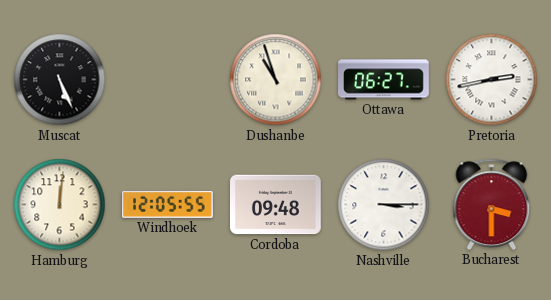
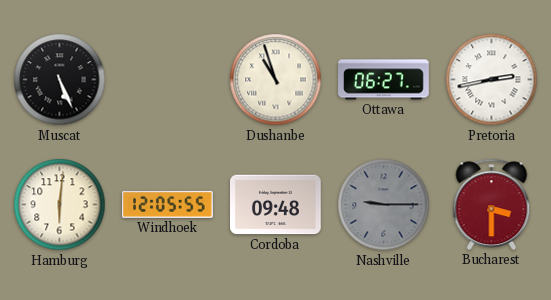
Hamburg: 12:01 -> 6:01 (60, 205)
Nashville: 3:15 -> 9:15 (384, 205)
Nashville dial: white -> grey (384, 205)
